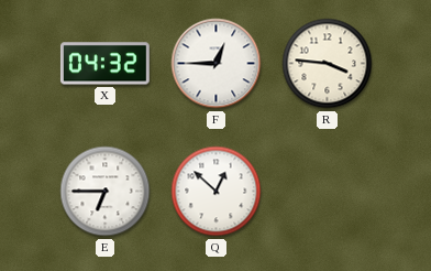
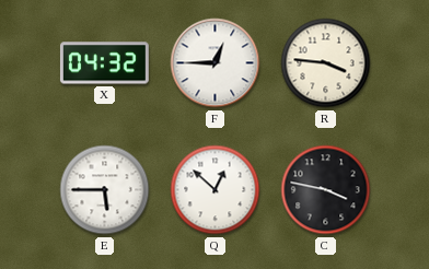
E: 6:45 -> 5:45 (105, 190)
C: none -> 3:47 (326, 190)
